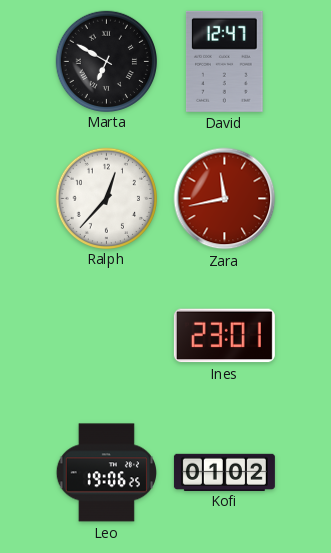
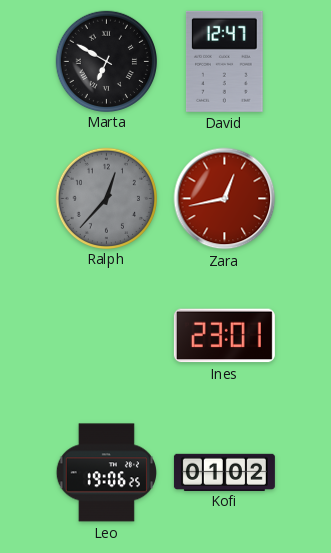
Ralph dial: white -> grey (106, 198)
Zara: 11:43 -> 12:43 (225, 199)
